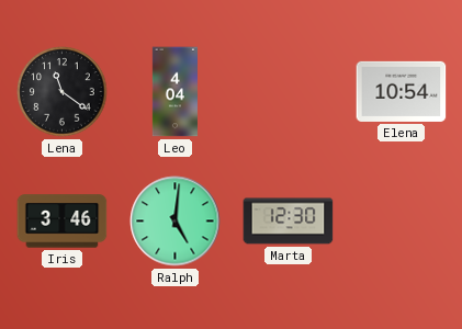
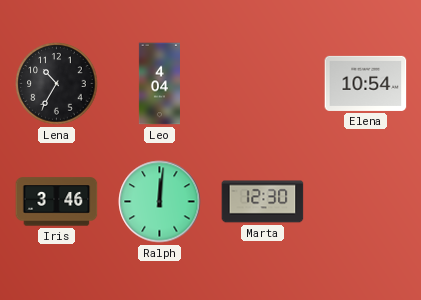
Lena: 11:21 -> 10:35 (57, 84)
Ralph: 5:01 -> 12:01 (160, 202)
